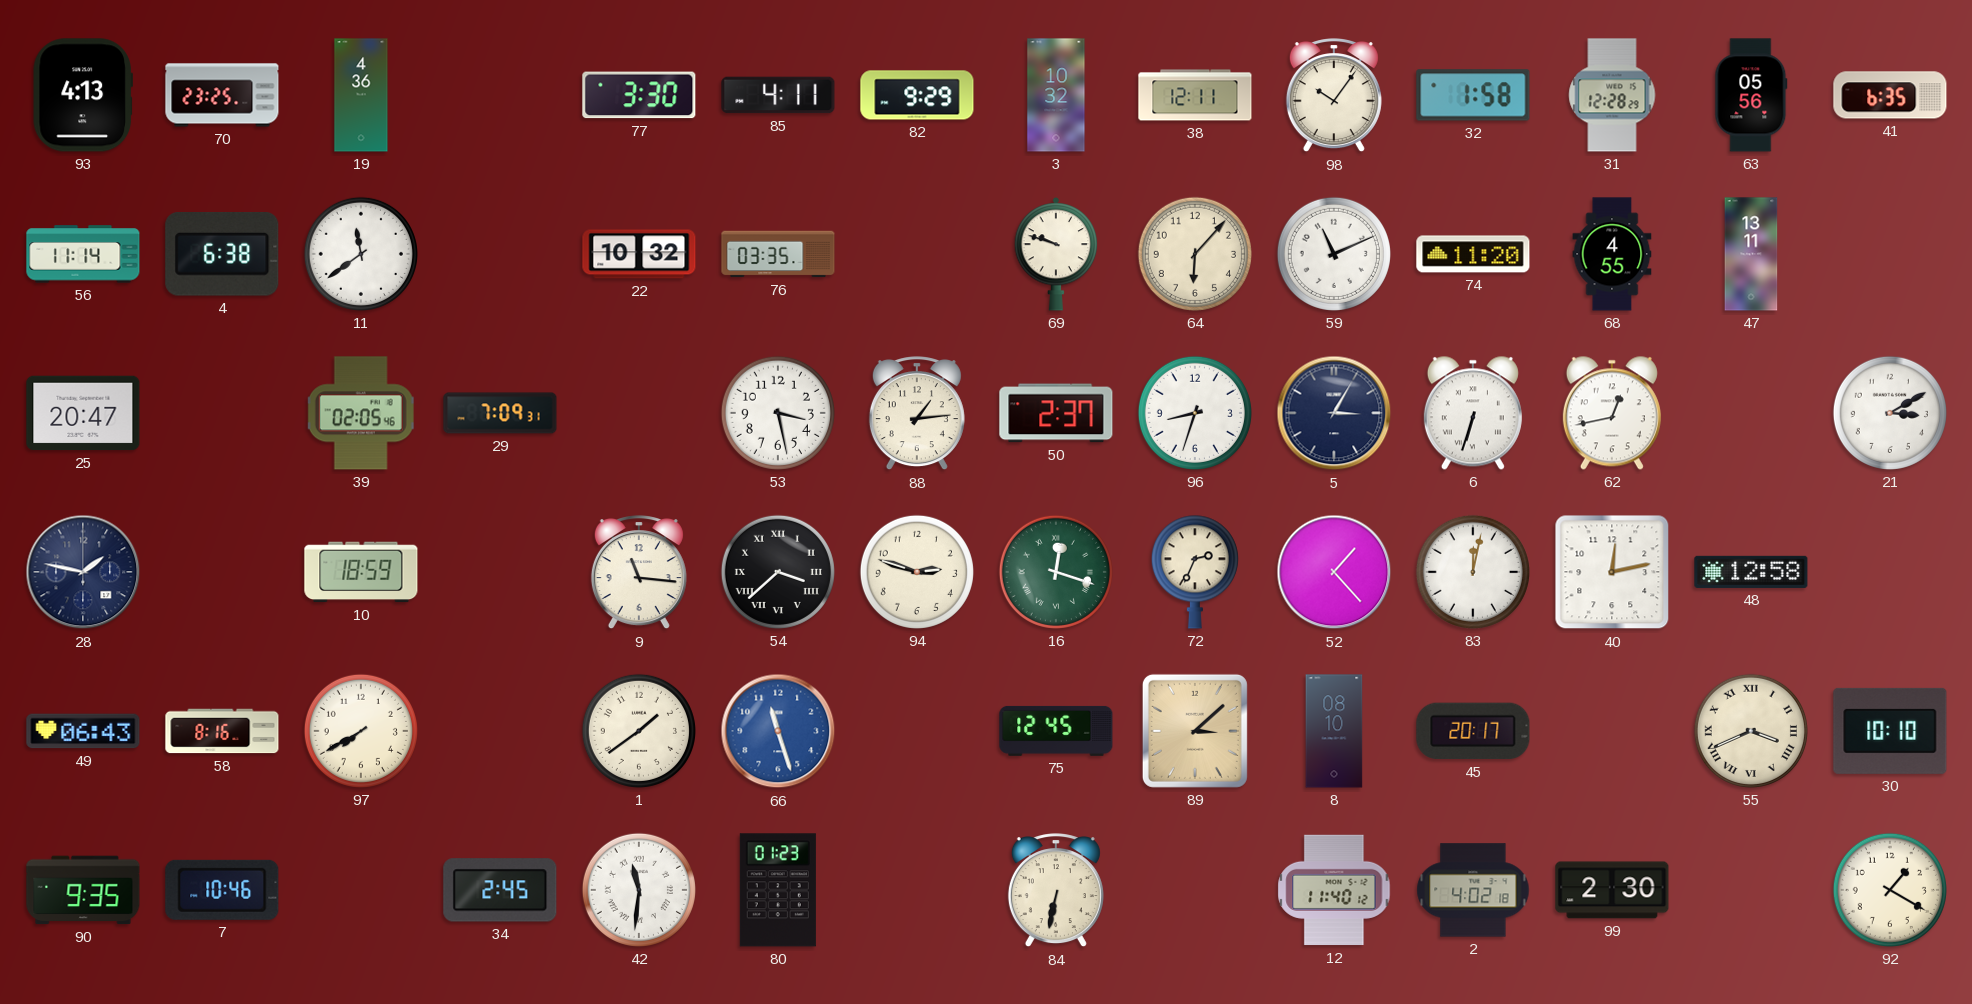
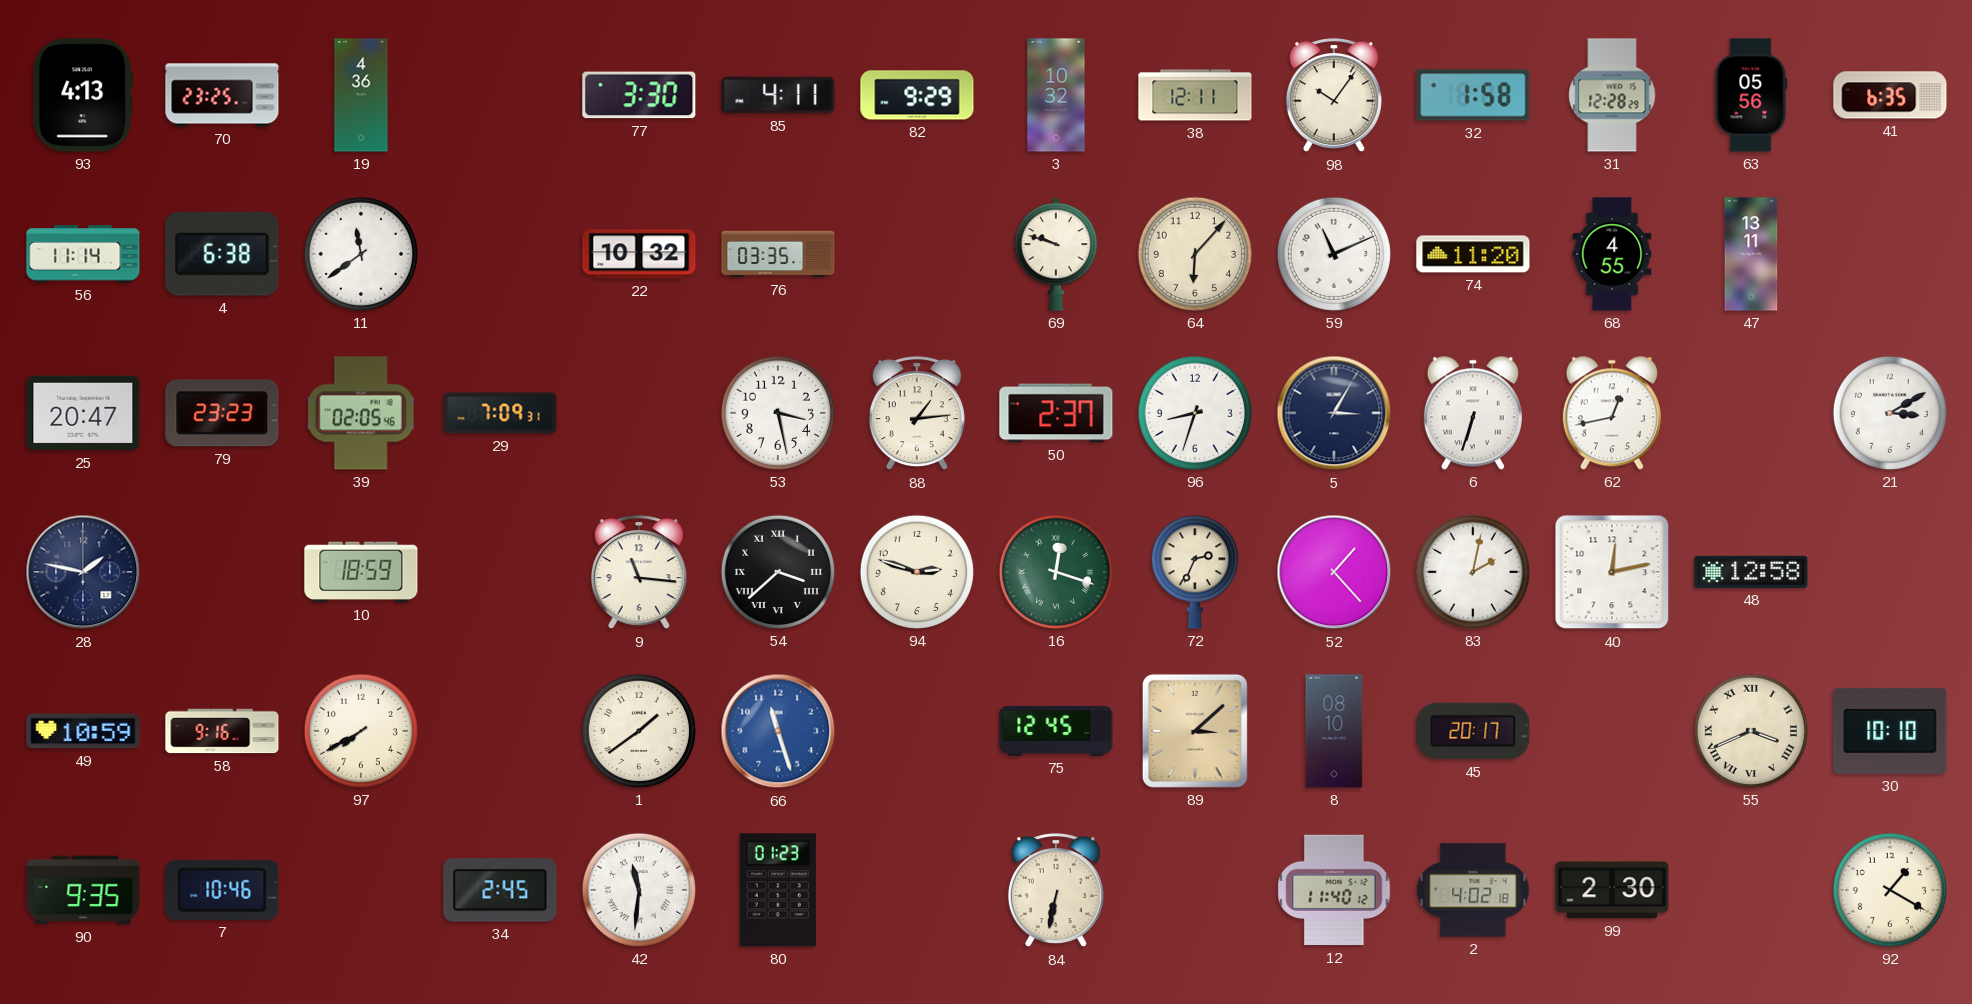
79: none -> 23:23 (222, 413)
83: 12:02 -> 2:02 (1473, 572)
49: 06:43 -> 10:59 (83, 731)
58: 8:16 -> 9:16 (222, 731)
